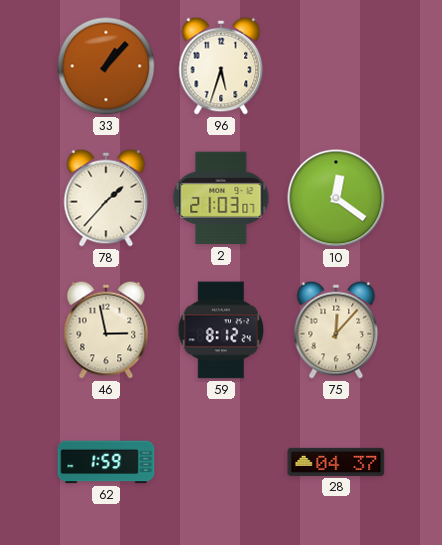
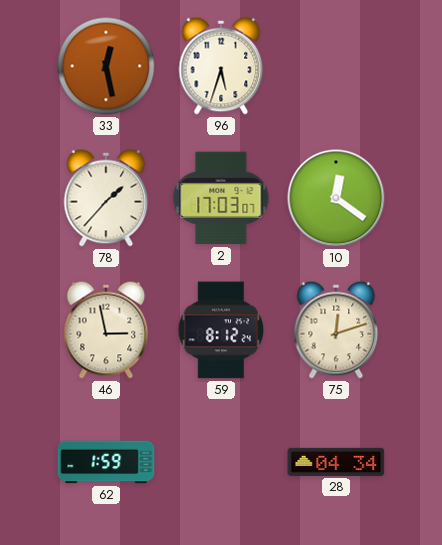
33: 1:07 -> 12:28 (106, 66)
2: 21:03 -> 17:03 (221, 198)
75: 12:07 -> 12:12 (336, 330)
28: 04:37 -> 04:34 (336, 462)
